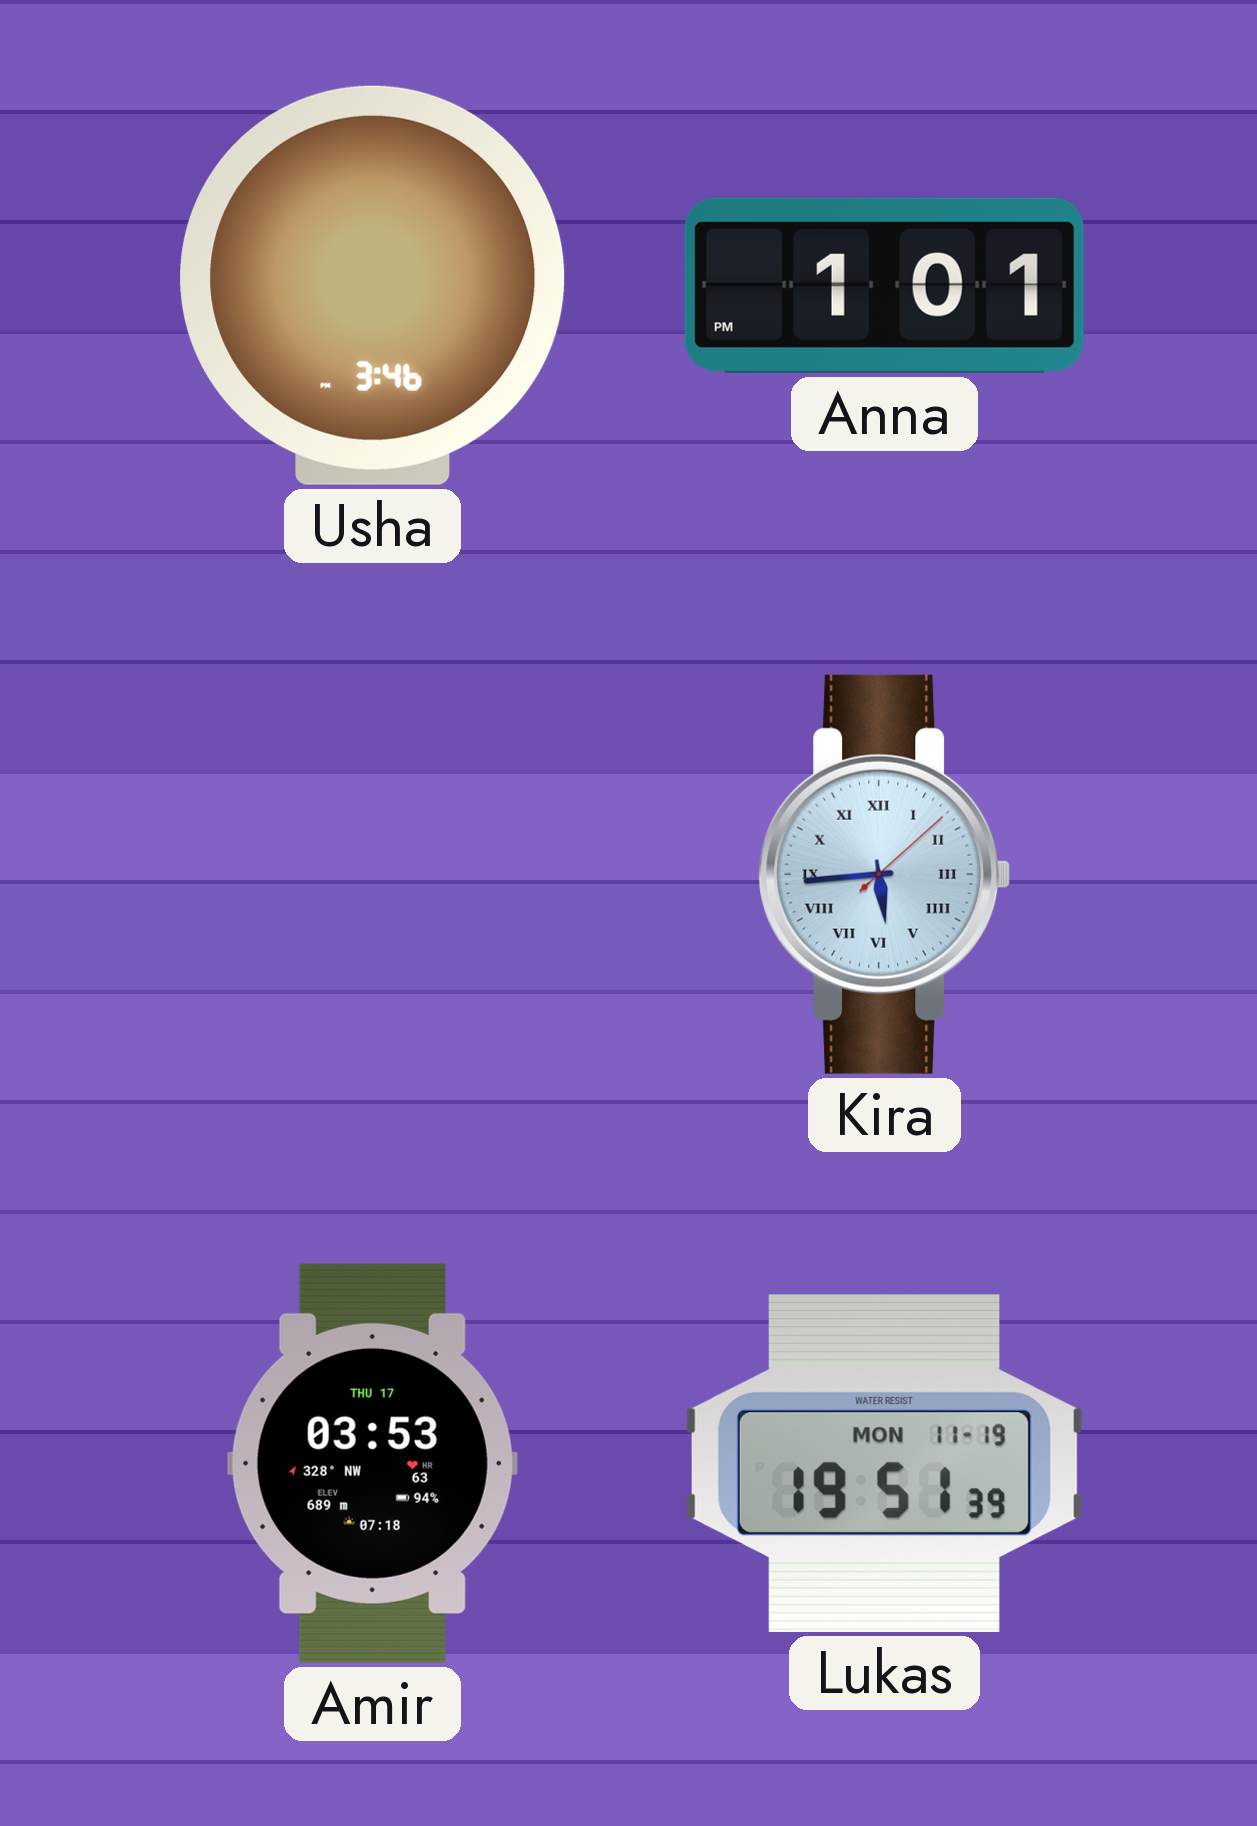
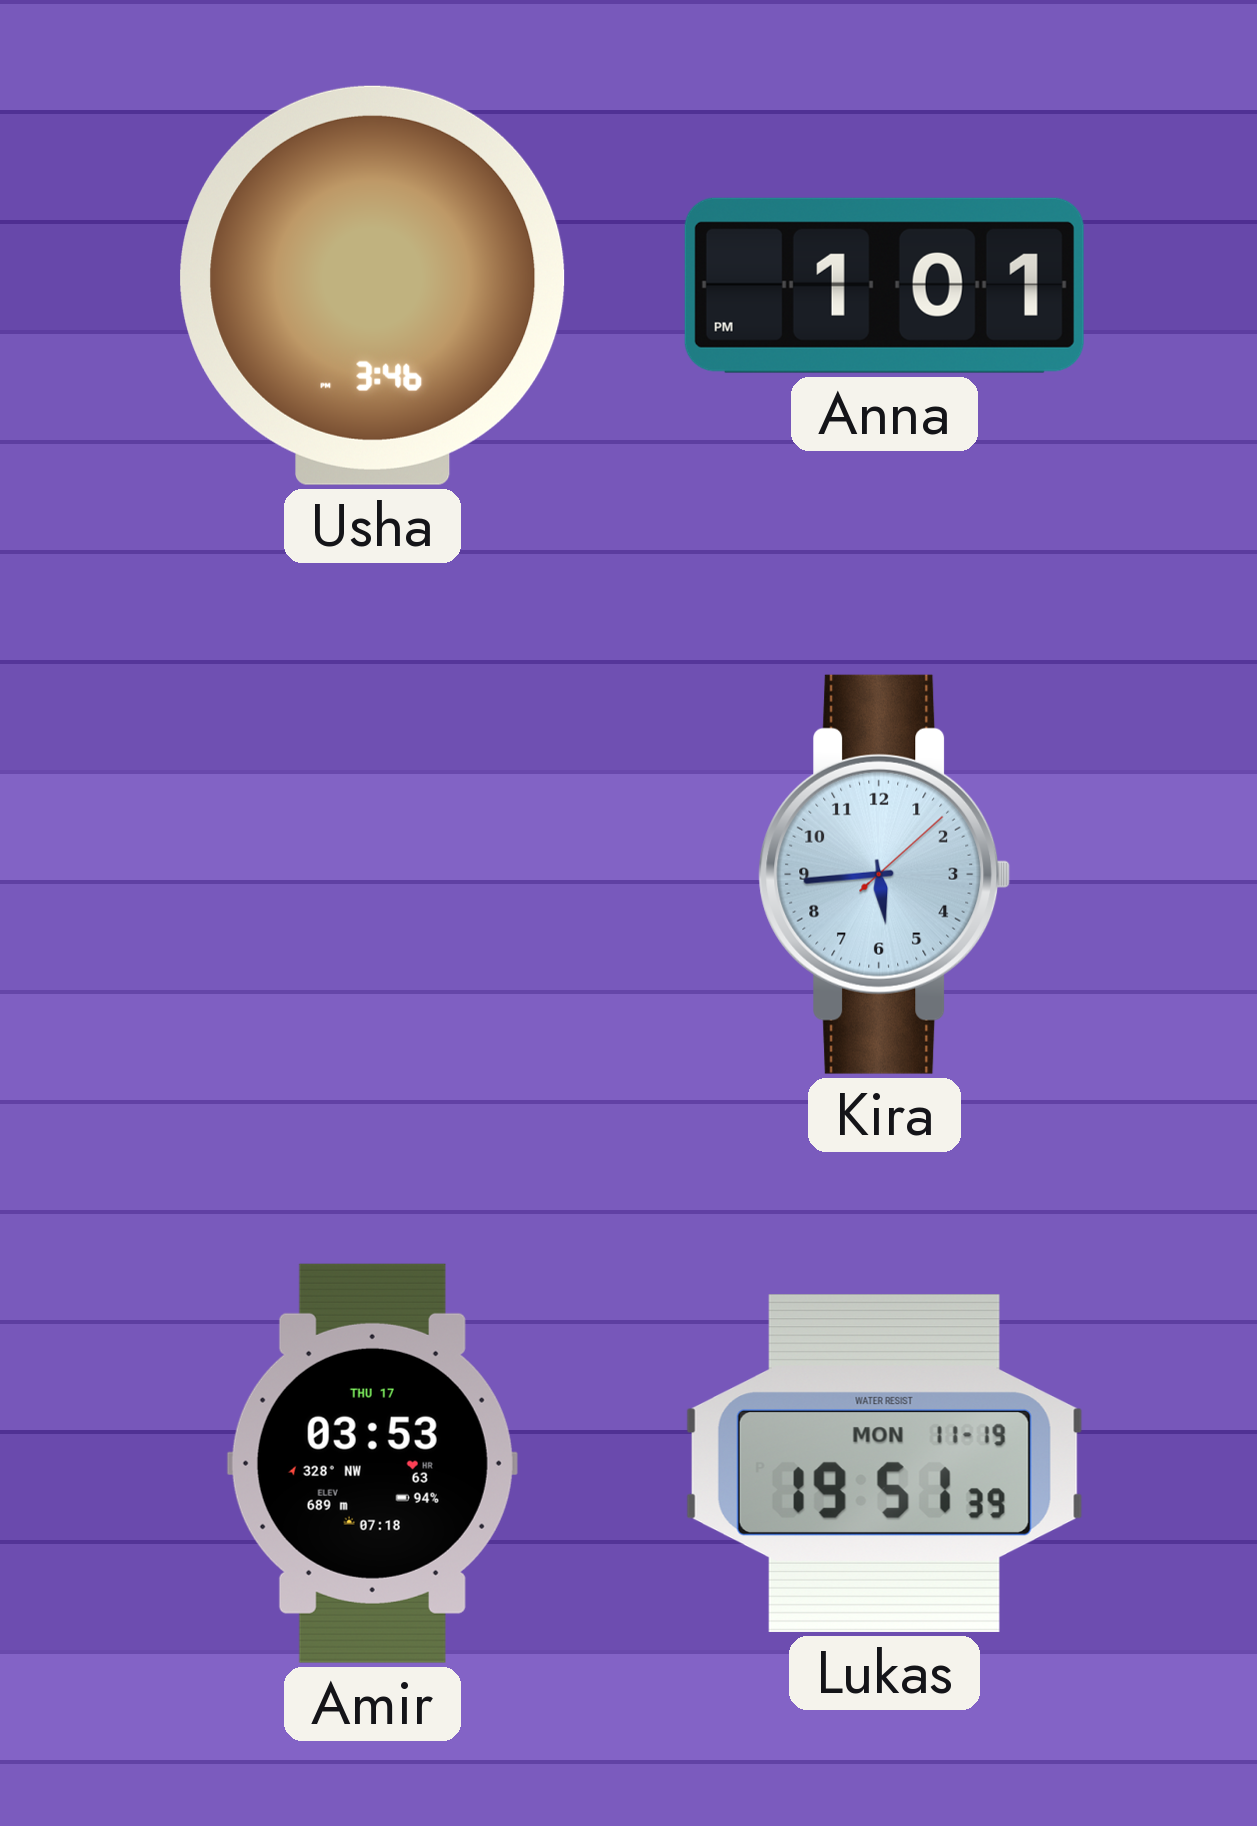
Kira numerals: Roman -> Arabic (885, 874)
